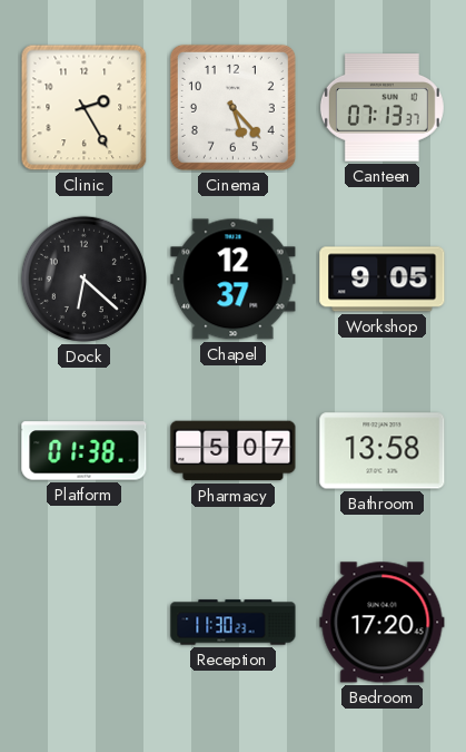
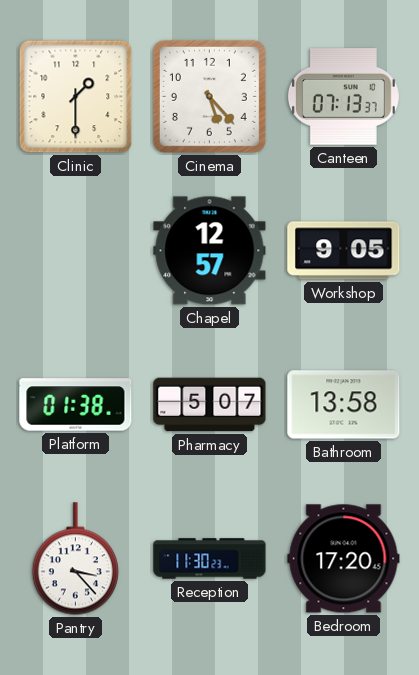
Clinic: 2:25 -> 1:30 (76, 97)
Dock: 6:22 -> none (83, 279)
Chapel: 12:37 -> 12:57 (210, 251)
Pantry: none -> 3:23 (75, 559)
